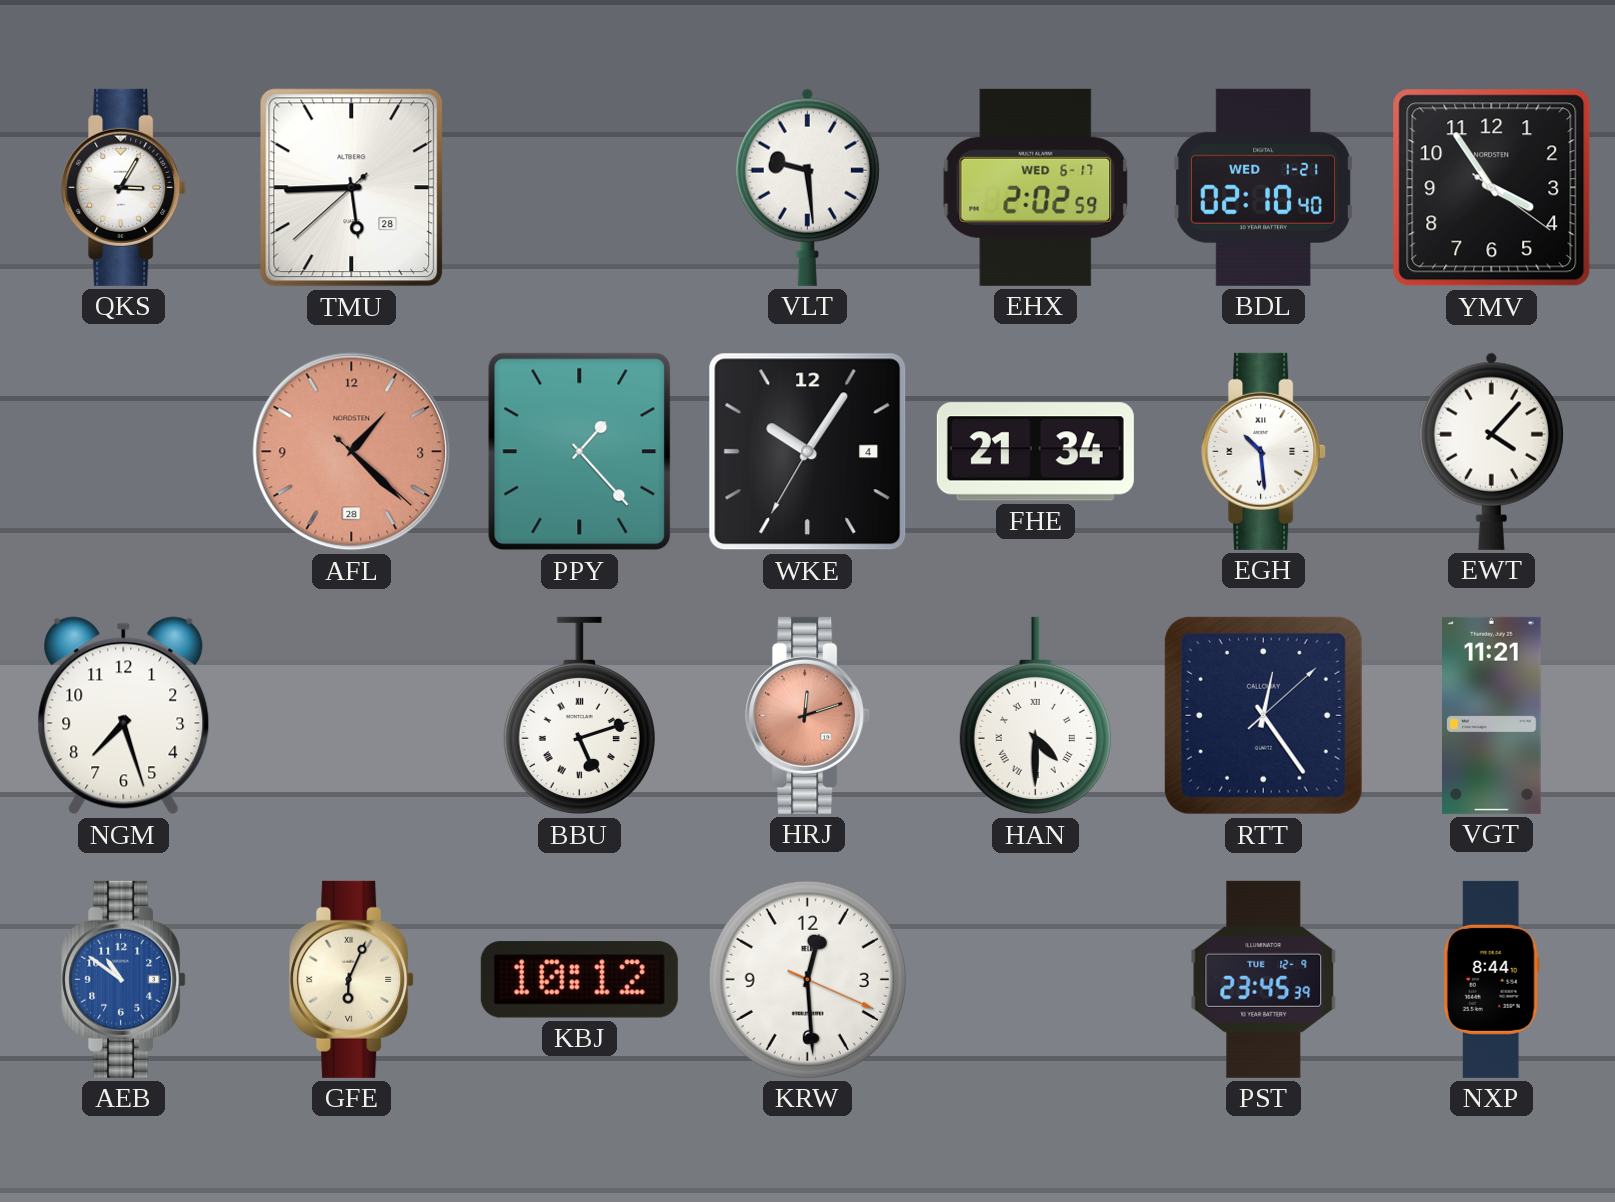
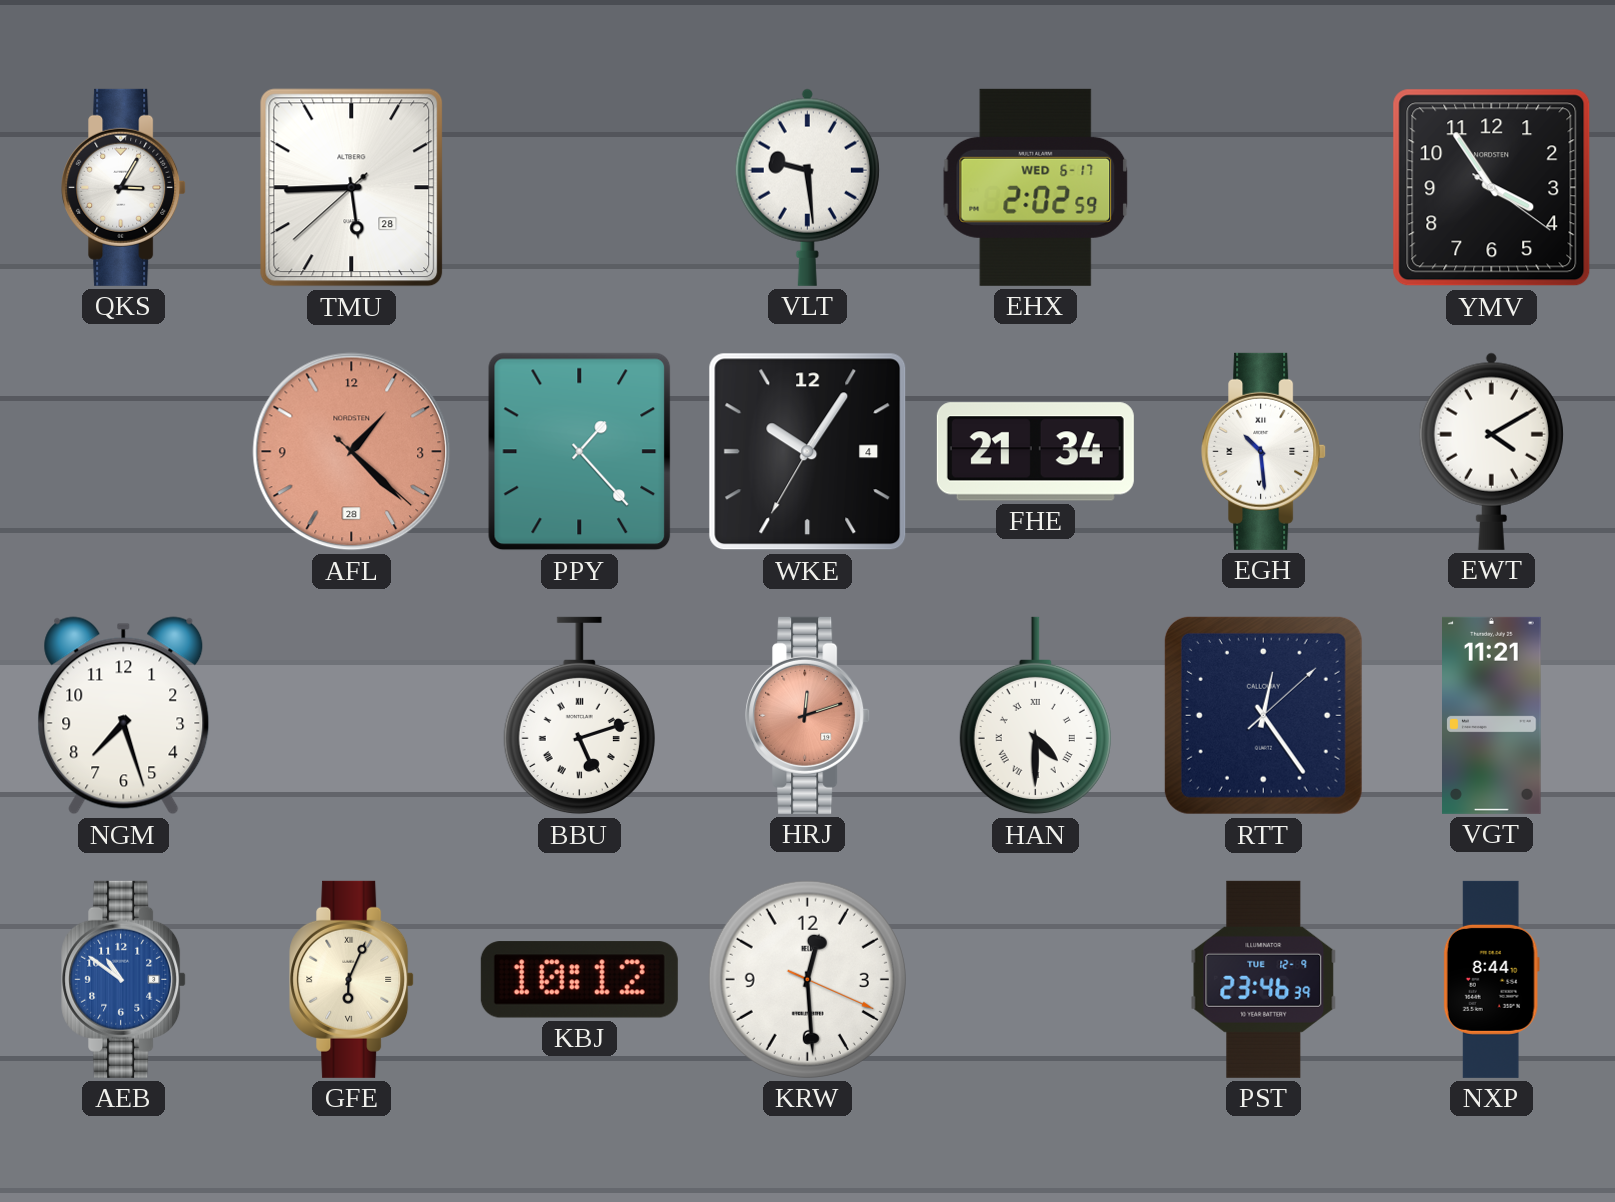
BDL: 02:10 -> none (1263, 187)
EWT: 4:07 -> 4:10 (1491, 451)
PST: 23:45 -> 23:46 (1264, 979)
